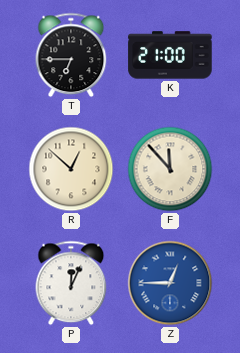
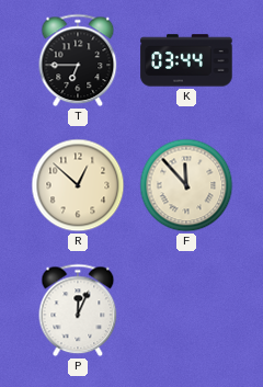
K: 21:00 -> 03:44 (186, 60)
Z: 12:45 -> none (170, 283)
